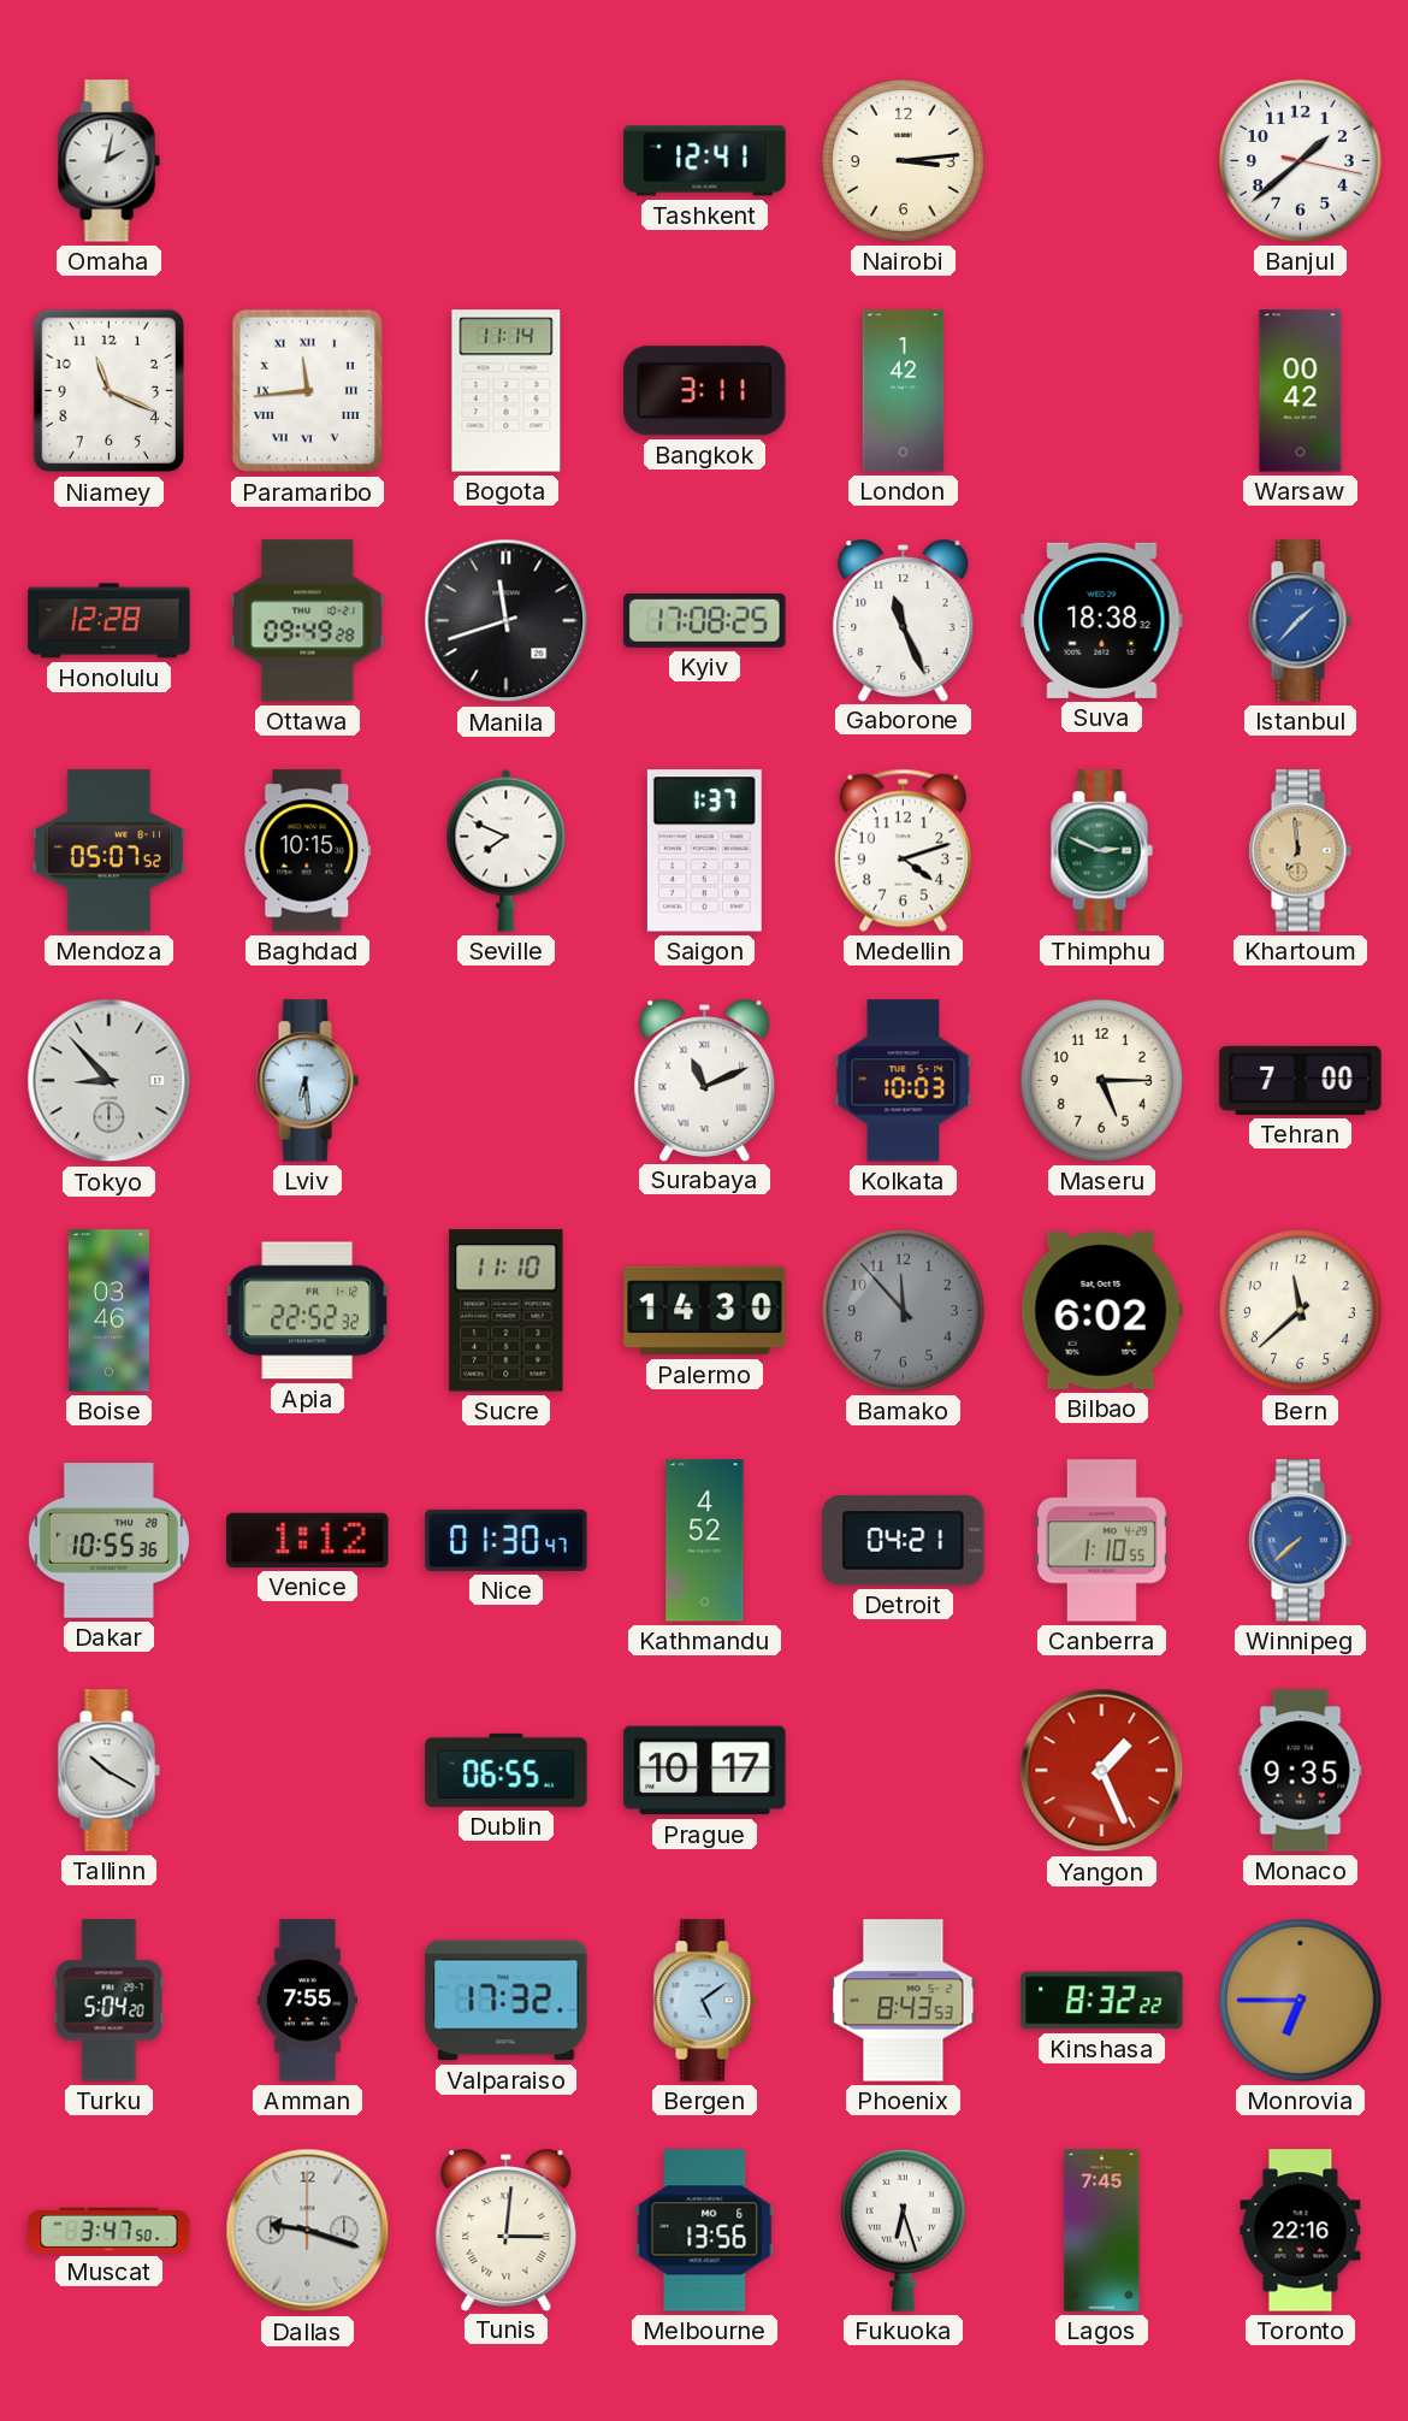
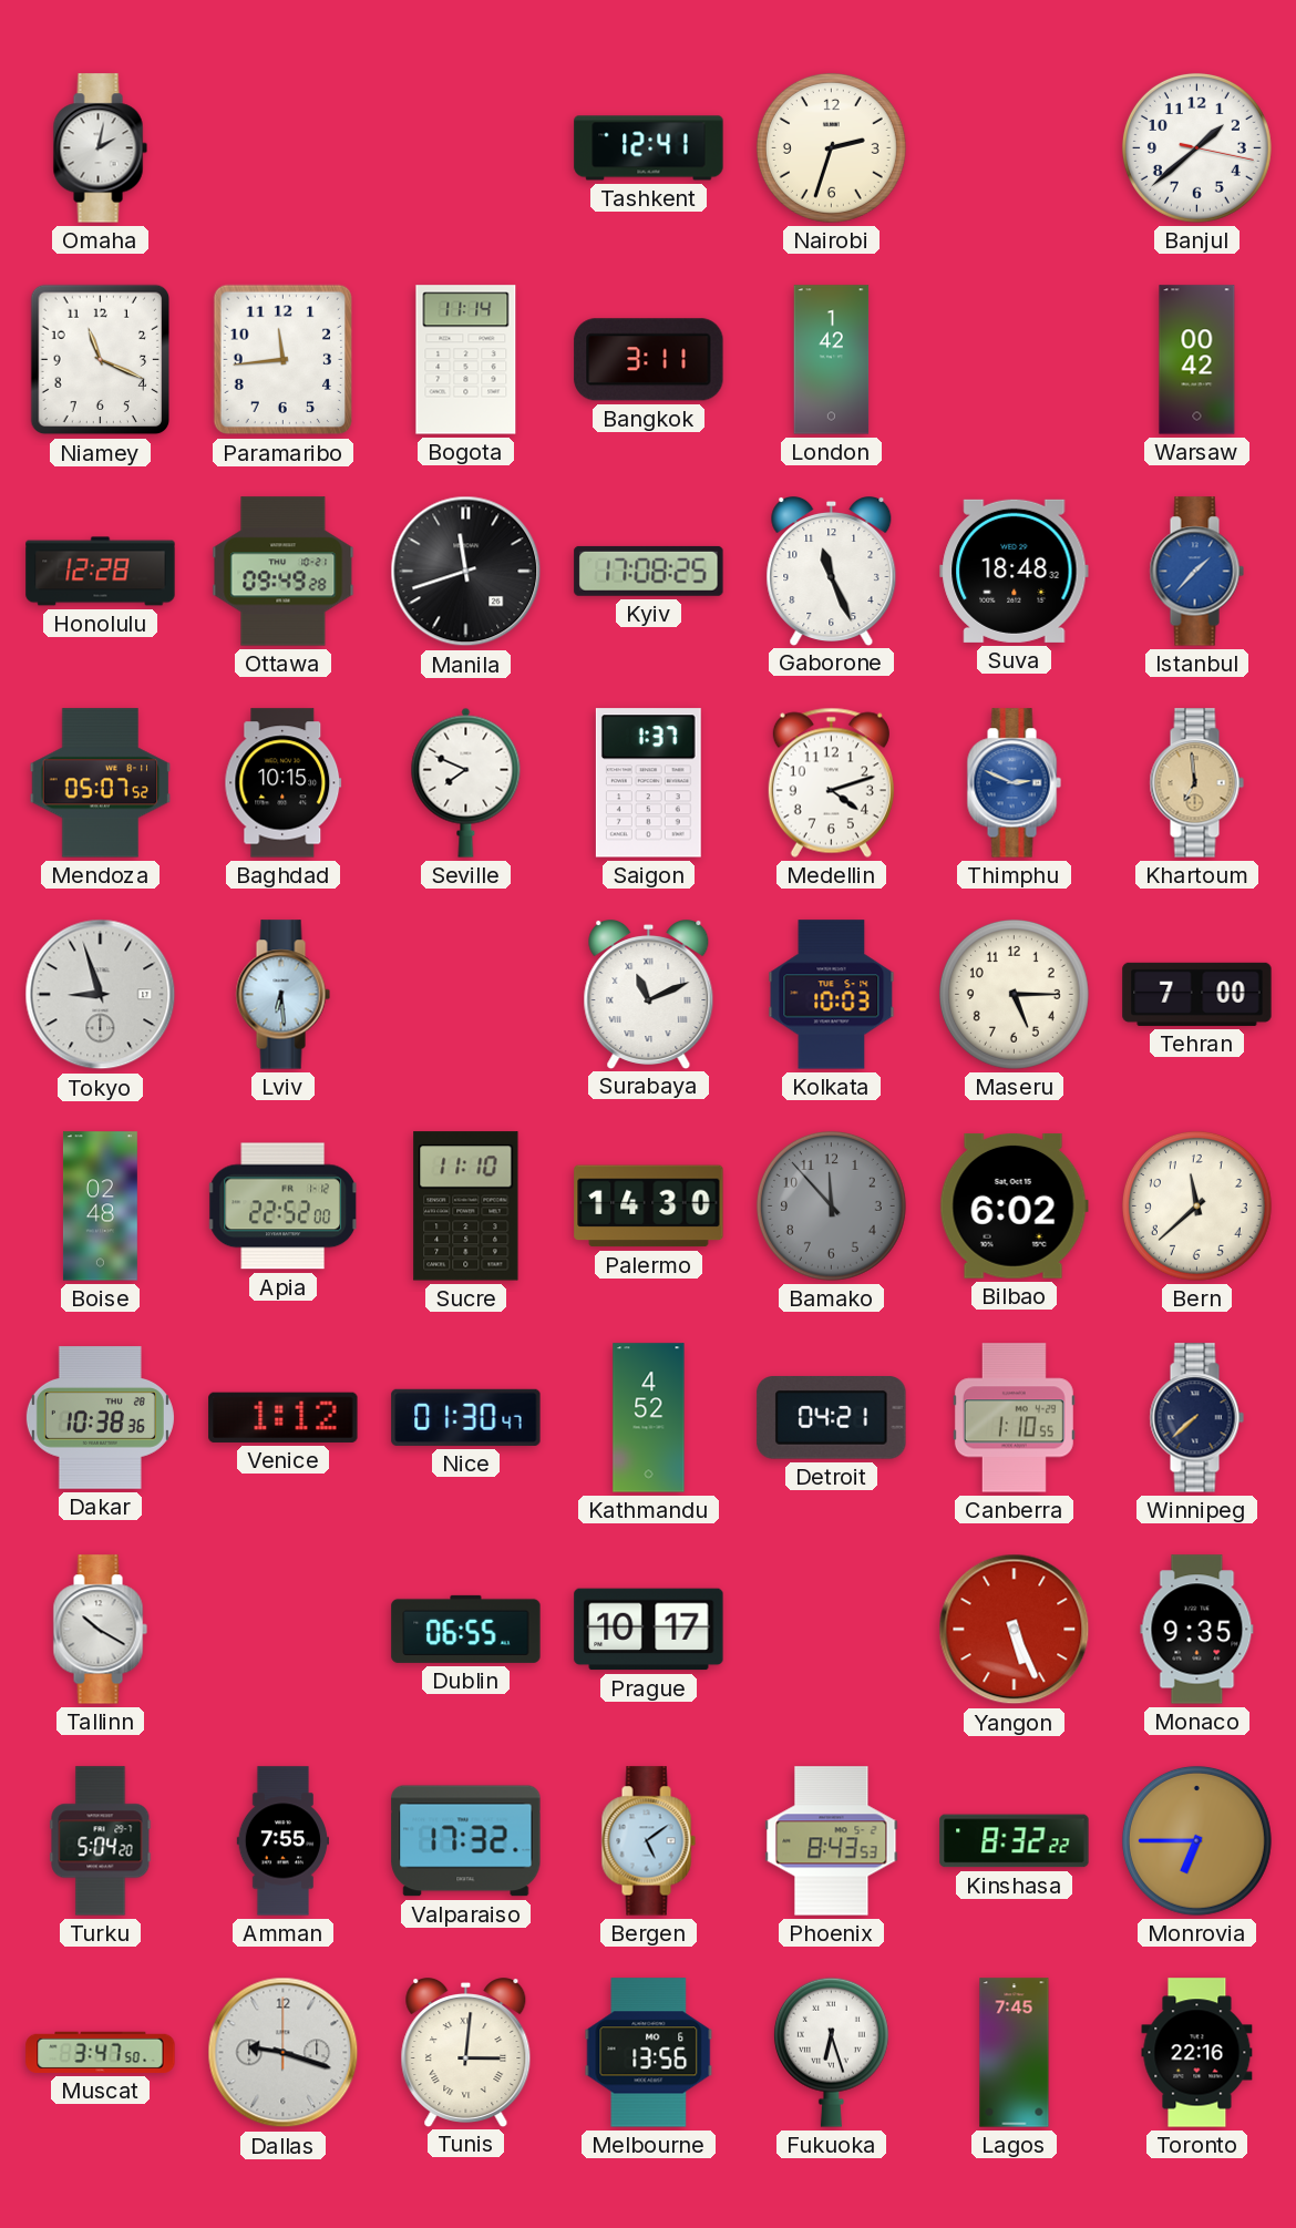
Nairobi: 3:14 -> 2:33 (831, 147)
Paramaribo numerals: Roman -> Arabic (282, 360)
Suva: 18:38 -> 18:48 (1015, 571)
Thimphu dial: green -> blue (1014, 783)
Tokyo: 8:53 -> 8:57 (101, 995)
Boise: 03:46 -> 02:48 (100, 1207)
Apia: 22:52:32 -> 22:52:00 (282, 1207)
Dakar: 10:55 -> 10:38 (100, 1418)
Winnipeg dial: blue -> navy (1196, 1418)
Yangon: 1:26 -> 5:26 (1015, 1630)
